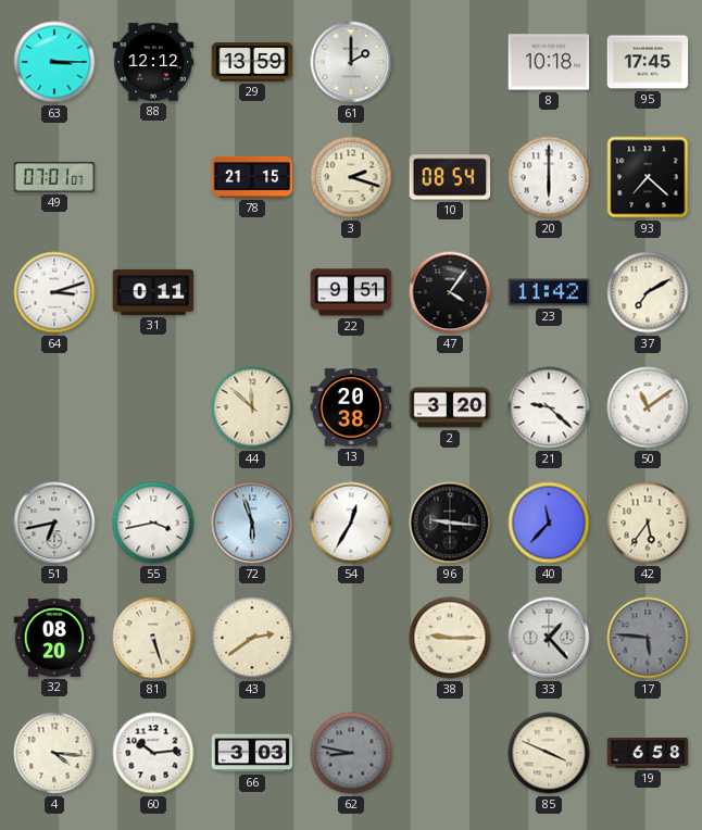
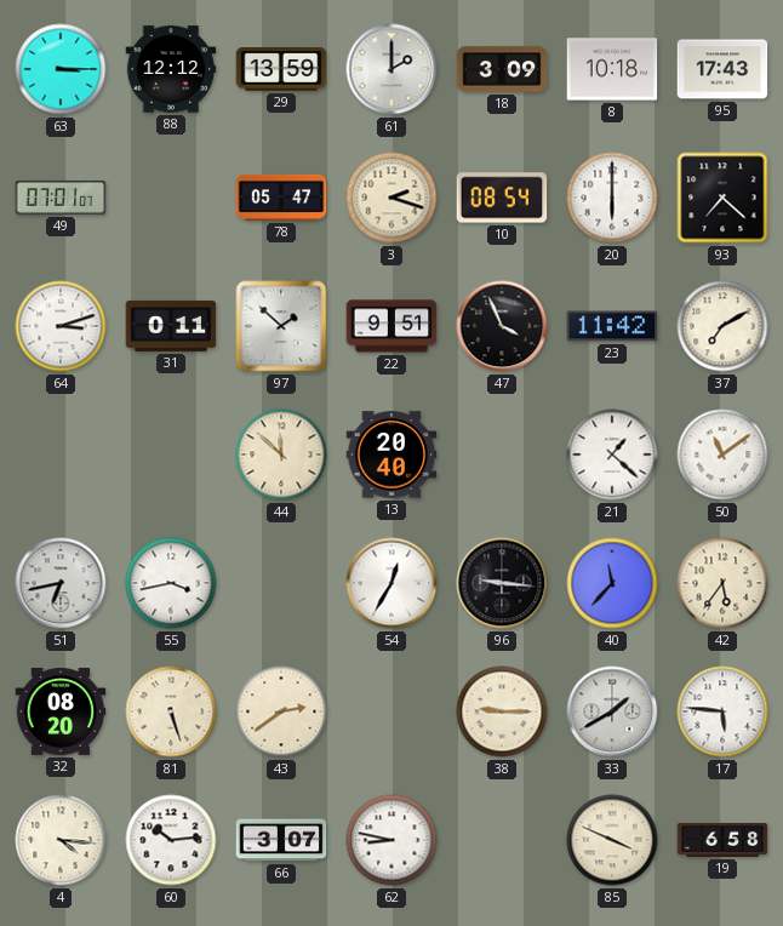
18: none -> 3:09 (502, 69)
95: 17:45 -> 17:43 (722, 69)
78: 21:15 -> 05:47 (281, 198)
97: none -> 1:52 (281, 326)
47: 4:06 -> 3:56 (502, 326)
13: 20:38 -> 20:40 (391, 455)
2: 3:20 -> none (450, 407)
21: 9:22 -> 1:22 (612, 455)
72: 5:57 -> none (252, 523)
33: 1:23 -> 1:40 (612, 711)
17 dial: grey -> white (722, 711)
66: 3:03 -> 3:07 (281, 840)
62 dial: grey -> white (391, 840)
